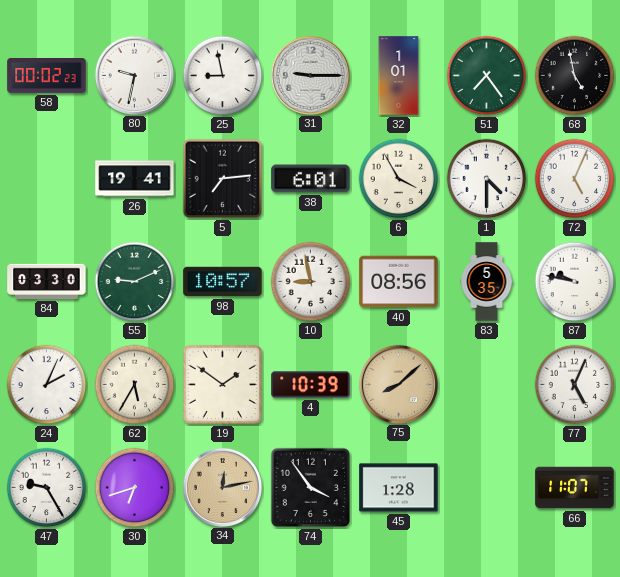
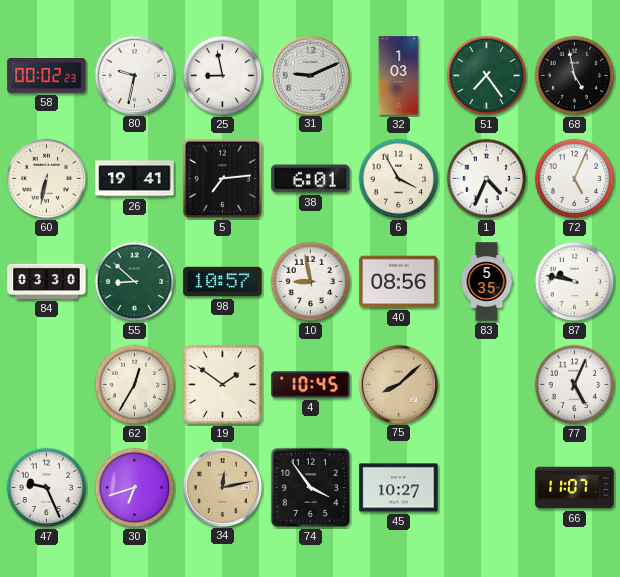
31: 9:15 -> 9:11 (310, 75)
32: 1:01 -> 1:03 (399, 76)
60: none -> 6:32 (47, 179)
1: 4:30 -> 4:34 (487, 179)
55: 9:11 -> 8:52 (135, 282)
24: 2:04 -> none (47, 385)
62: 5:35 -> 12:35 (135, 385)
4: 10:39 -> 10:45 (311, 385)
47: 9:25 -> 9:26 (47, 488)
45: 1:28 -> 10:27 (399, 488)
